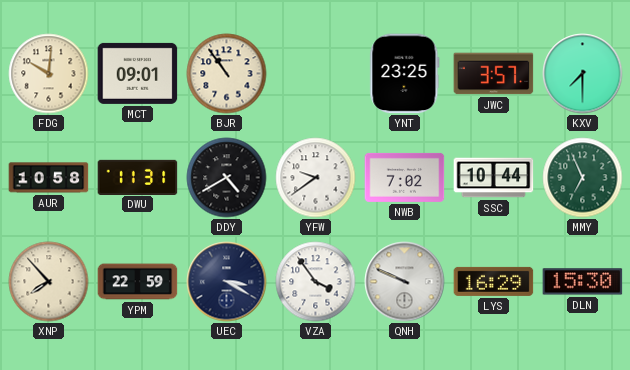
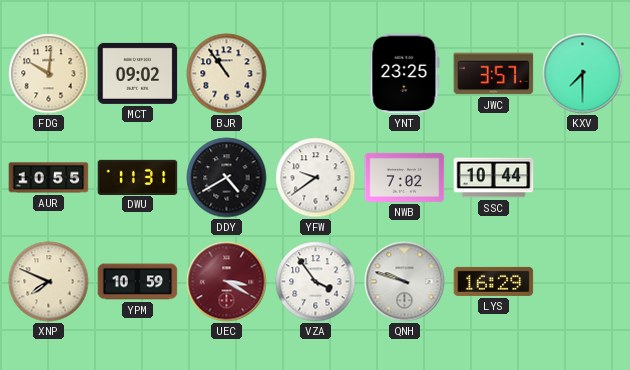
MCT: 09:01 -> 09:02 (138, 73)
AUR: 10:58 -> 10:55 (49, 178)
MMY: 6:56 -> none (583, 178)
XNP: 7:53 -> 7:49 (49, 282)
YPM: 22:59 -> 10:59 (138, 282)
UEC dial: navy -> burgundy (227, 282)
QNH: 9:49 -> 9:48 (405, 282)
DLN: 15:30 -> none (583, 282)
